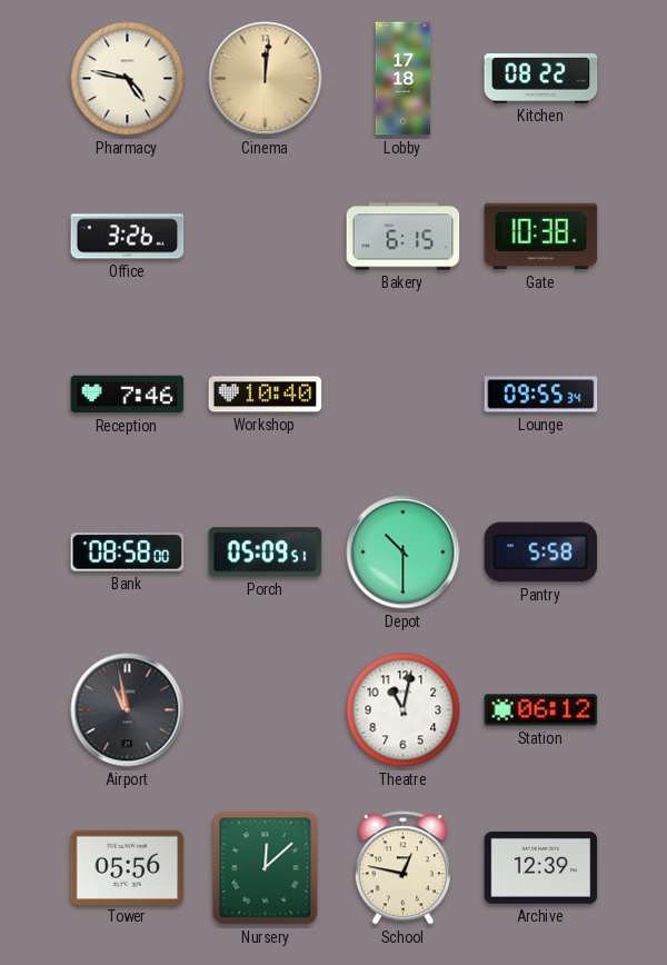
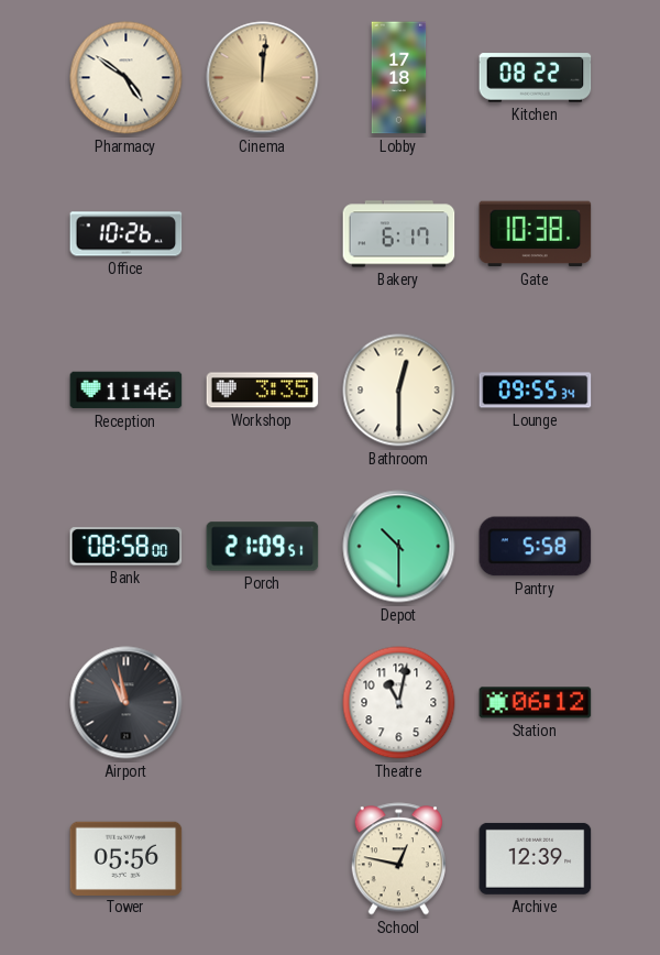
Pharmacy: 4:47 -> 4:51 (127, 78)
Office: 3:26 -> 10:26 (127, 234)
Bakery: 6:15 -> 6:17 (399, 234)
Reception: 7:46 -> 11:46 (127, 391)
Workshop: 10:40 -> 3:35 (263, 391)
Bathroom: none -> 12:30 (399, 391)
Porch: 05:09 -> 21:09 (263, 547)
Nursery: 12:08 -> none (266, 868)
